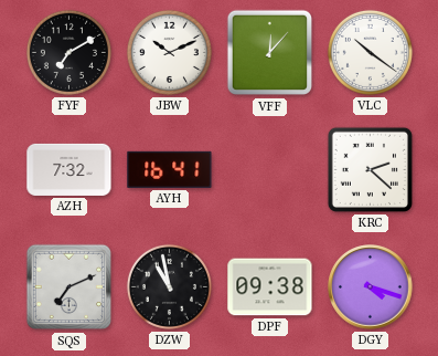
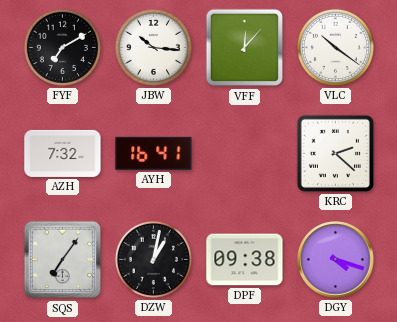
JBW: 10:11 -> 10:16 (153, 47)
SQS: 7:11 -> 7:06 (63, 260)
DZW: 10:58 -> 1:02 (153, 259)
